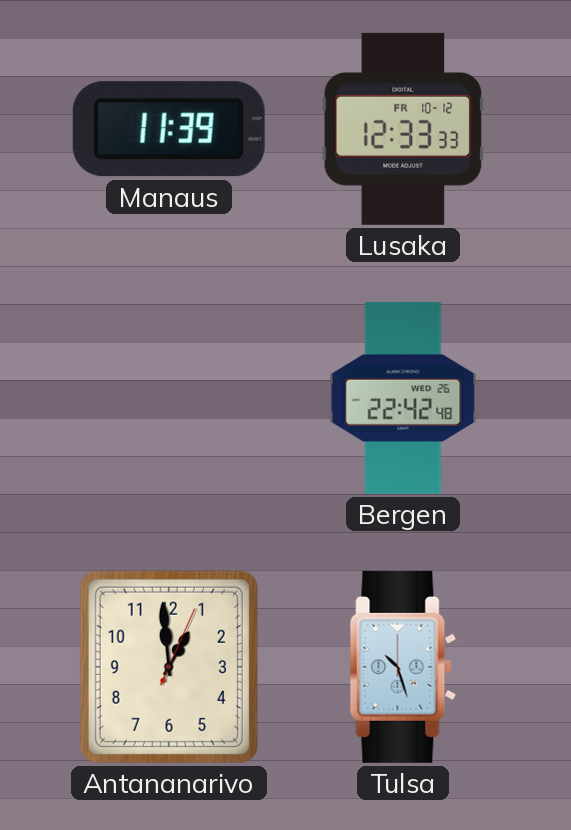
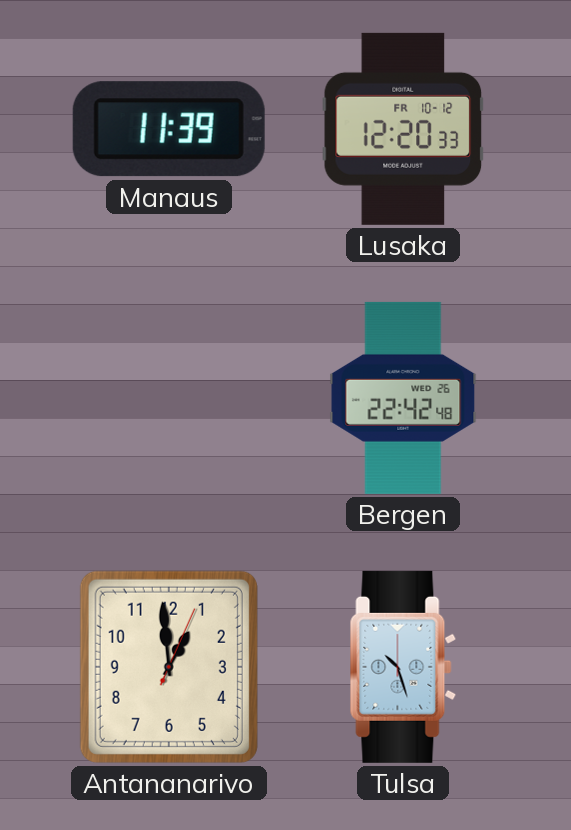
Lusaka: 12:33 -> 12:20 (403, 129)
